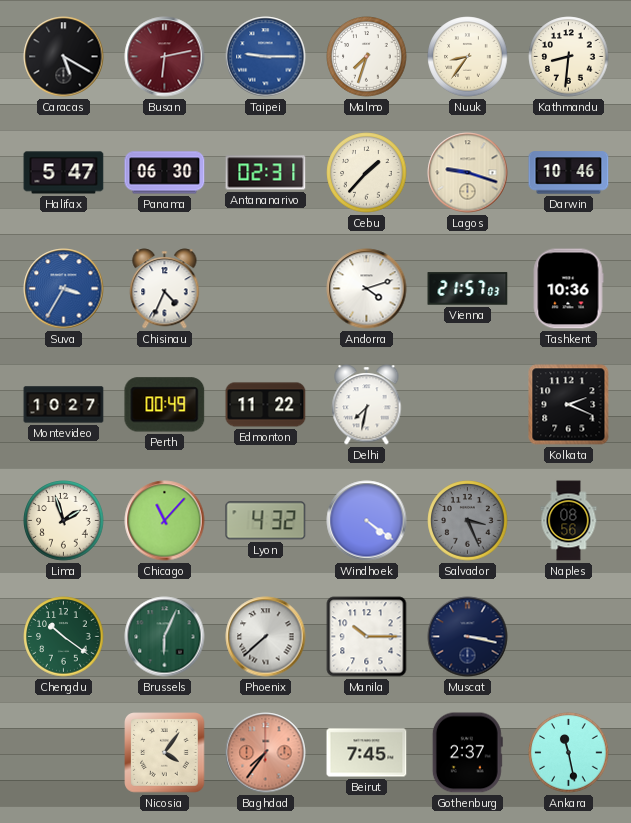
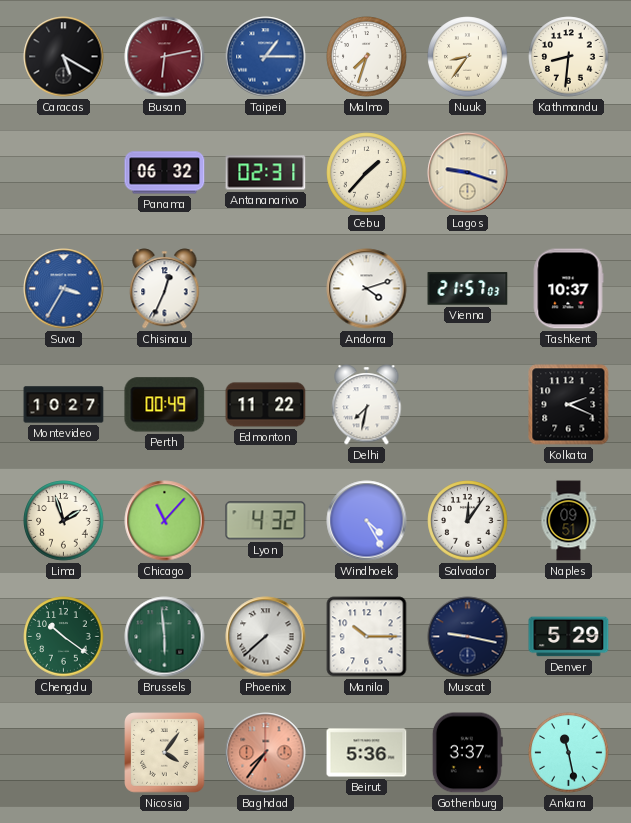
Taipei: 9:15 -> 1:15 (266, 57)
Halifax: 5:47 -> none (64, 173)
Panama: 06:30 -> 06:32 (165, 173)
Darwin: 10:46 -> none (569, 173)
Chisinau: 4:34 -> 12:34 (165, 289)
Tashkent: 10:36 -> 10:37 (568, 289)
Windhoek: 4:21 -> 4:25 (367, 521)
Salvador: 3:26 -> 12:06 (468, 521)
Salvador dial: grey -> white (468, 521)
Naples: 08:56 -> 09:51 (569, 521)
Brussels: 6:04 -> 5:59 (165, 637)
Muscat: 3:17 -> 9:17 (468, 637)
Denver: none -> 5:29 (569, 637)
Beirut: 7:45 -> 5:36 (367, 753)
Gothenburg: 2:37 -> 3:37 (467, 753)
